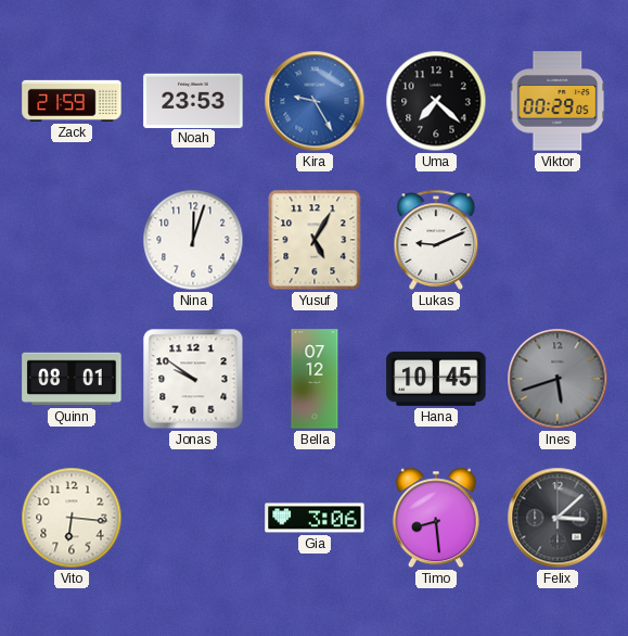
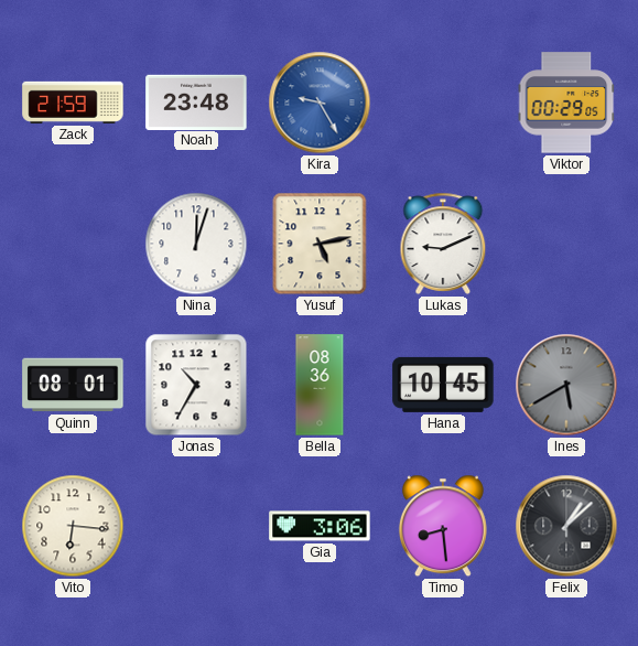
Noah: 23:53 -> 23:48 (196, 101)
Uma: 7:22 -> none (436, 101)
Yusuf: 5:05 -> 5:13 (320, 244)
Jonas: 9:51 -> 10:35 (196, 385)
Bella: 07:12 -> 08:36 (320, 385)
Ines: 5:42 -> 5:40 (566, 385)
Felix: 3:08 -> 1:08 (566, 526)
